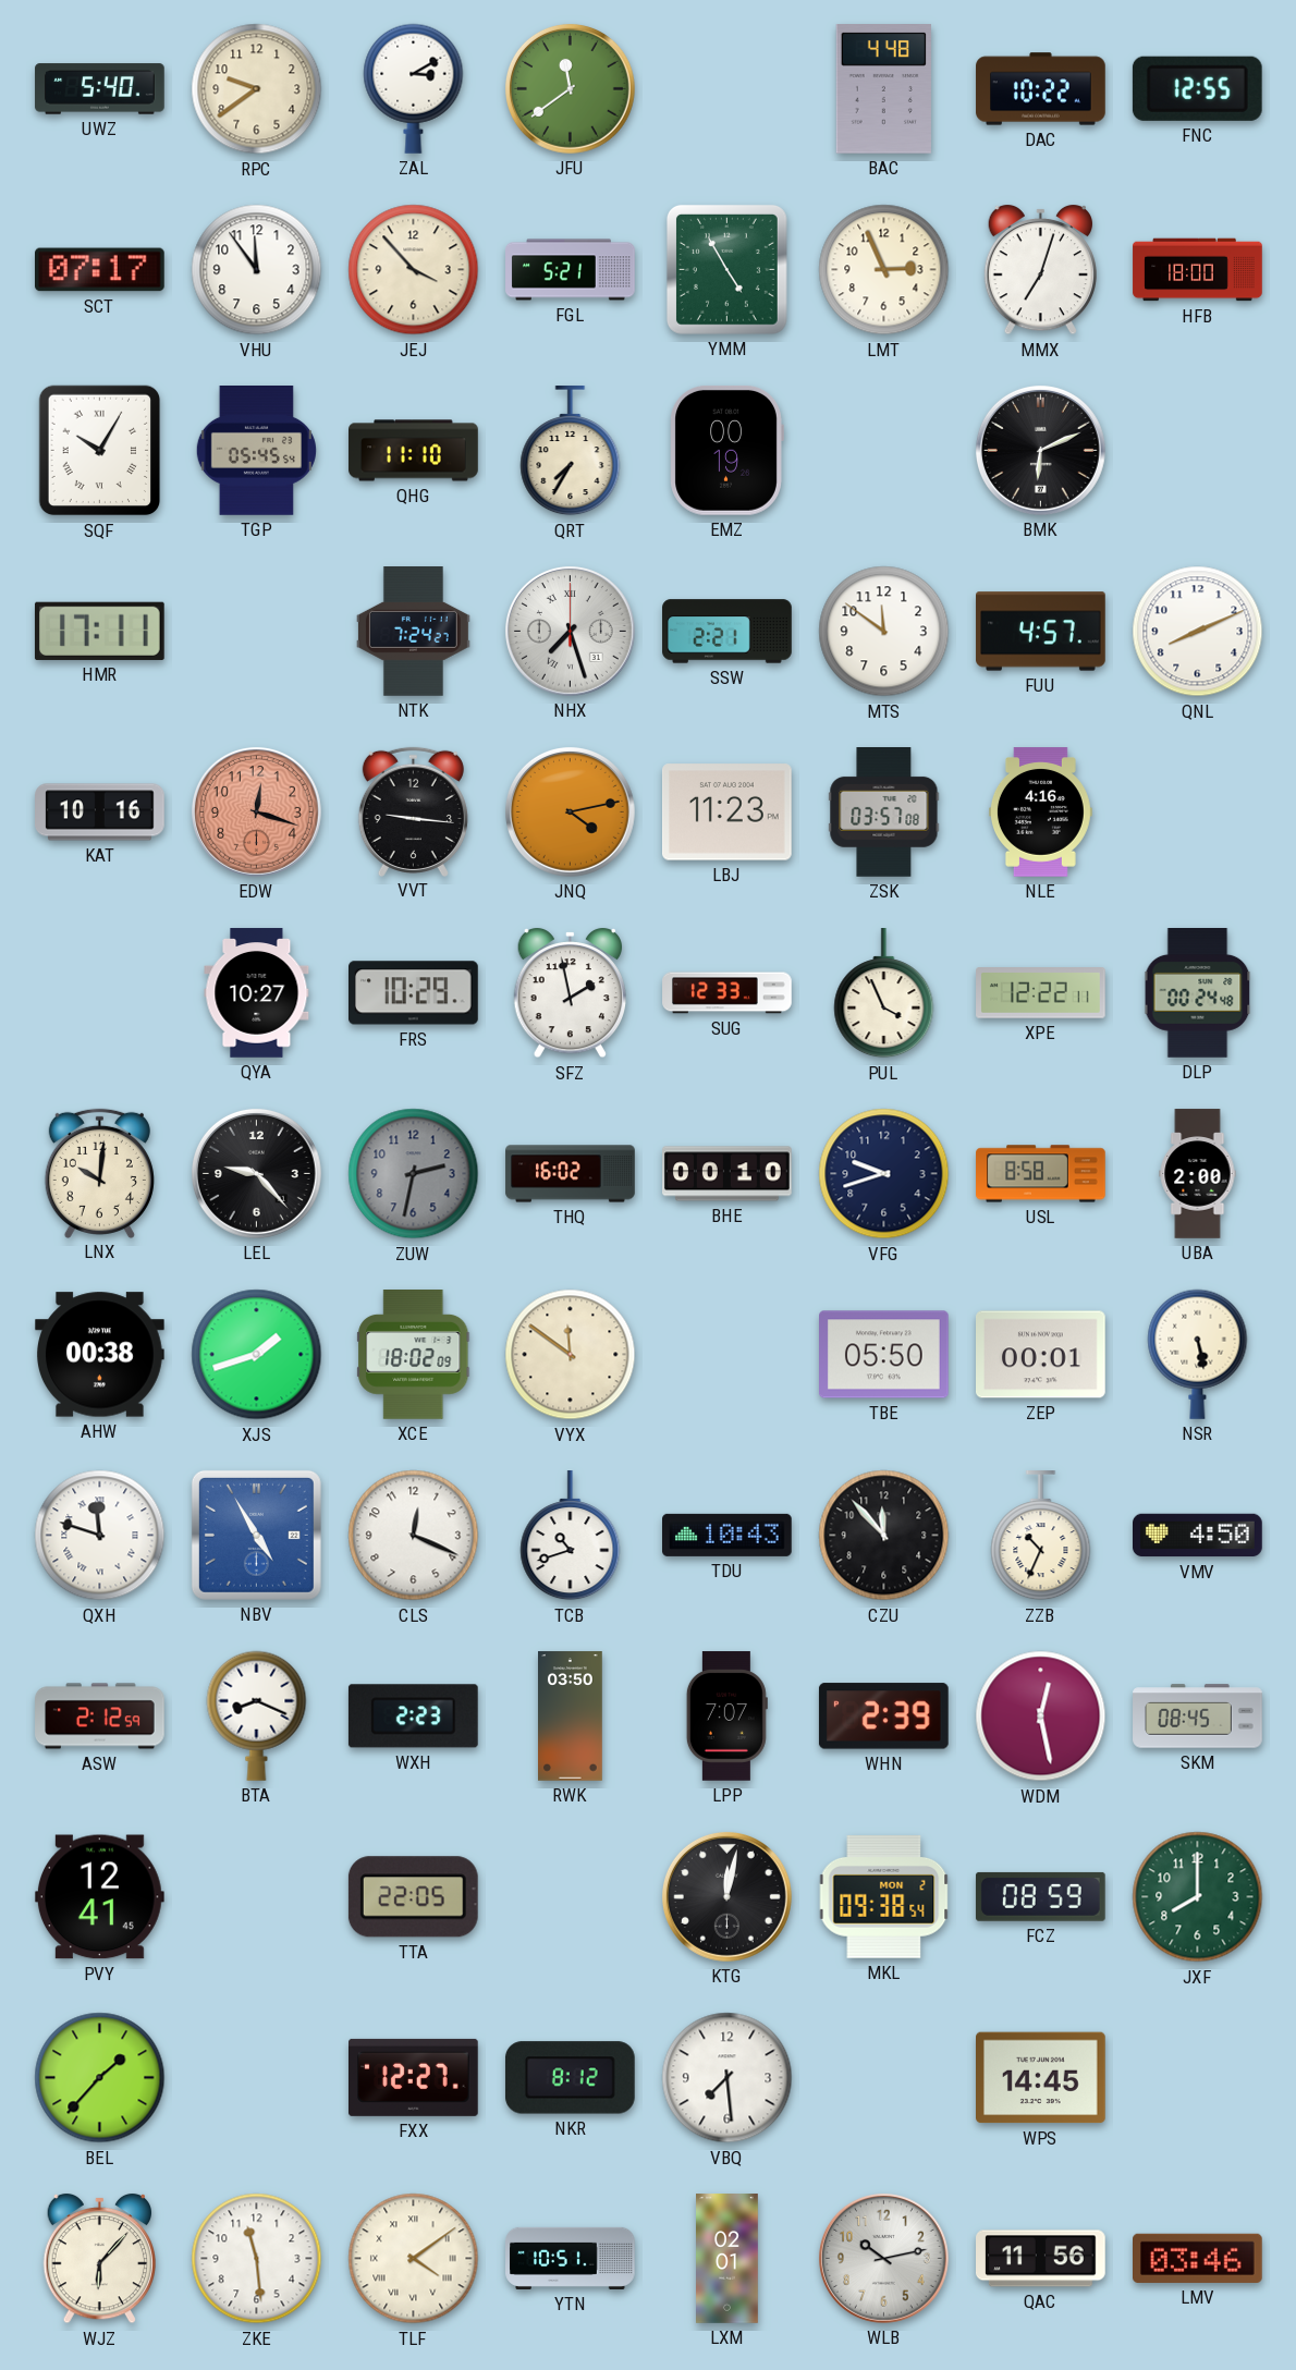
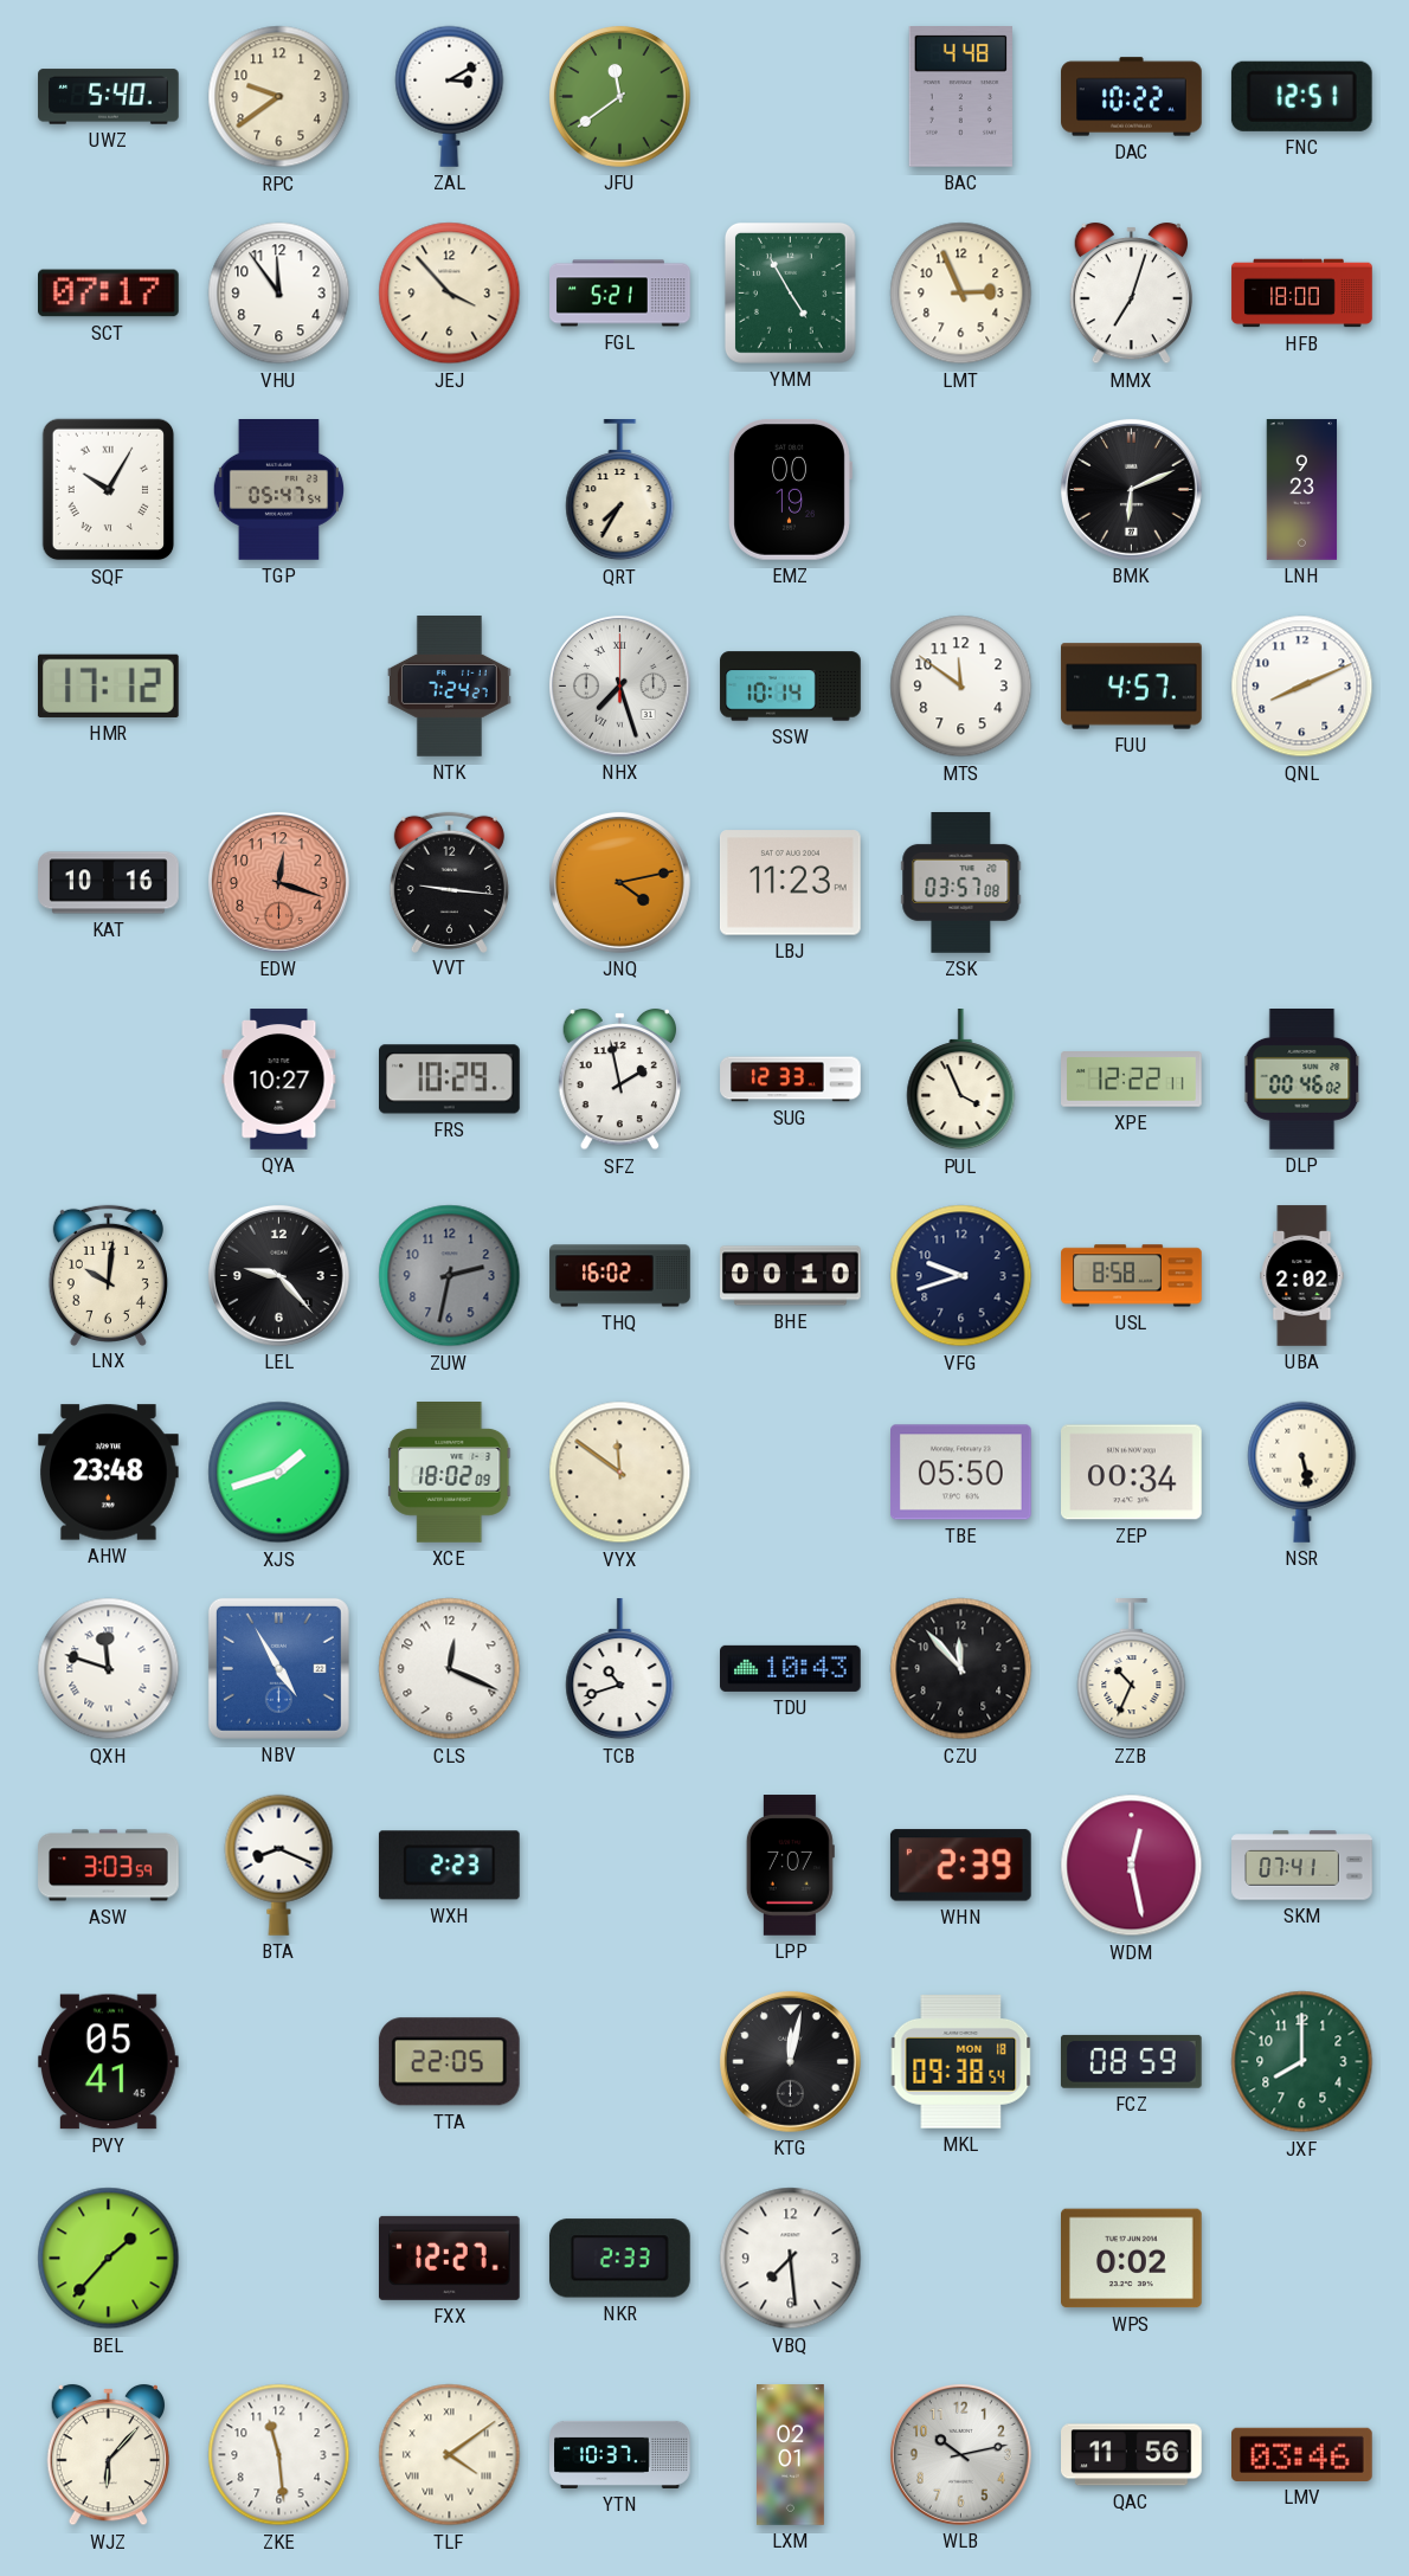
FNC: 12:55 -> 12:51 (1301, 96)
TGP: 05:45 -> 05:47 (278, 490)
QHG: 11:10 -> none (414, 451)
LNH: none -> 9:23 (1302, 490)
HMR: 17:11 -> 17:12 (108, 685)
SSW: 2:21 -> 10:14 (791, 687)
NLE: 4:16 -> none (1040, 813)
DLP: 00:24 -> 00:46 (1302, 1080)
UBA: 2:00 -> 2:02 (1302, 1276)
AHW: 00:38 -> 23:48 (109, 1473)
ZEP: 00:01 -> 00:34 (1132, 1473)
VMV: 4:50 -> none (1198, 1536)
ASW: 2:12 -> 3:03 (109, 1866)
RWK: 03:50 -> none (571, 1717)
SKM: 08:45 -> 07:41 (1302, 1866)
PVY: 12:41 -> 05:41 (108, 2062)
MKL date: MON 2 -> MON 18 (961, 2062)
NKR: 8:12 -> 2:33 (619, 2259)
WPS: 14:45 -> 0:02 (1132, 2259)
YTN: 10:51 -> 10:37 (620, 2454)
